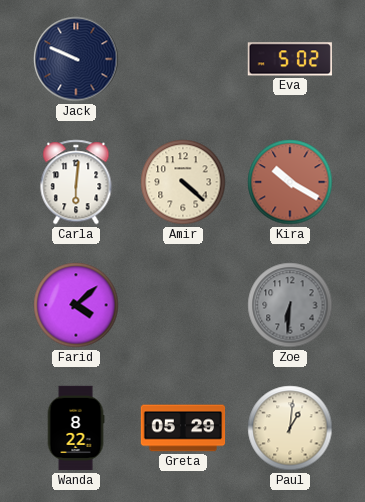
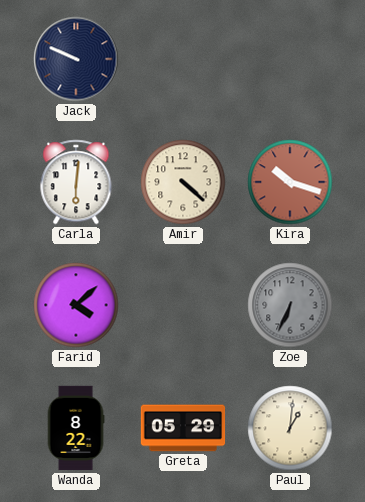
Eva: 5:02 -> none (289, 59)
Kira: 10:20 -> 10:18 (290, 182)
Zoe: 6:31 -> 6:34 (290, 305)
